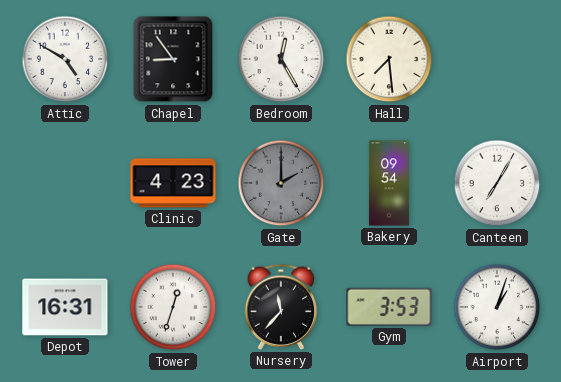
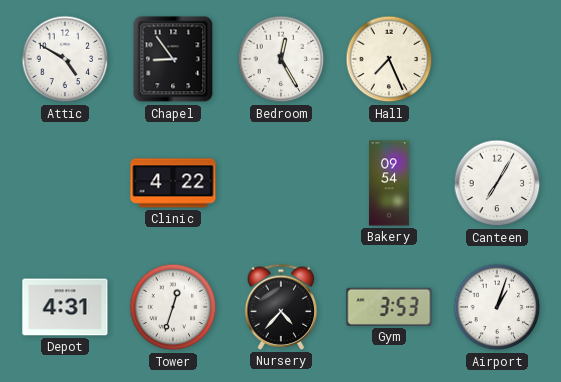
Hall: 7:29 -> 7:26 (389, 59)
Clinic: 4:23 -> 4:22 (173, 183)
Gate: 2:00 -> none (281, 183)
Depot: 16:31 -> 4:31 (65, 307)
Nursery: 11:37 -> 4:37 (281, 307)
